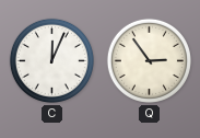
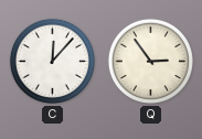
C: 12:04 -> 12:07 (52, 61)
